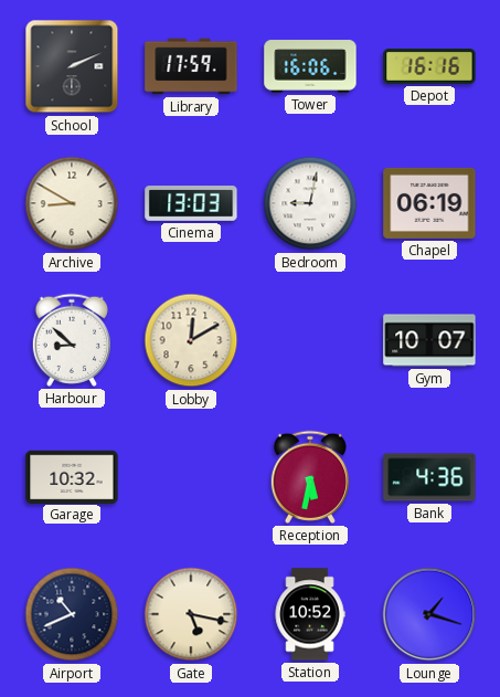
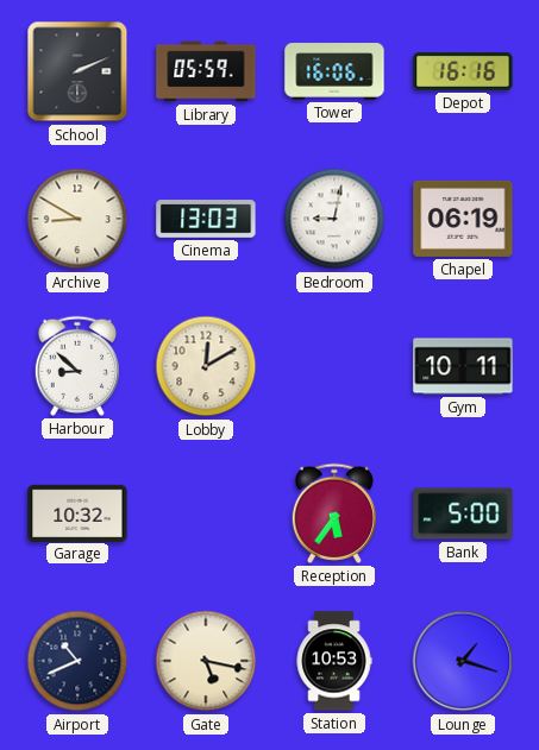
Library: 17:59 -> 05:59 (206, 71)
Gym: 10:07 -> 10:11 (463, 366)
Reception: 5:32 -> 5:36 (333, 513)
Bank: 4:36 -> 5:00 (463, 513)
Station: 10:52 -> 10:53 (334, 661)
